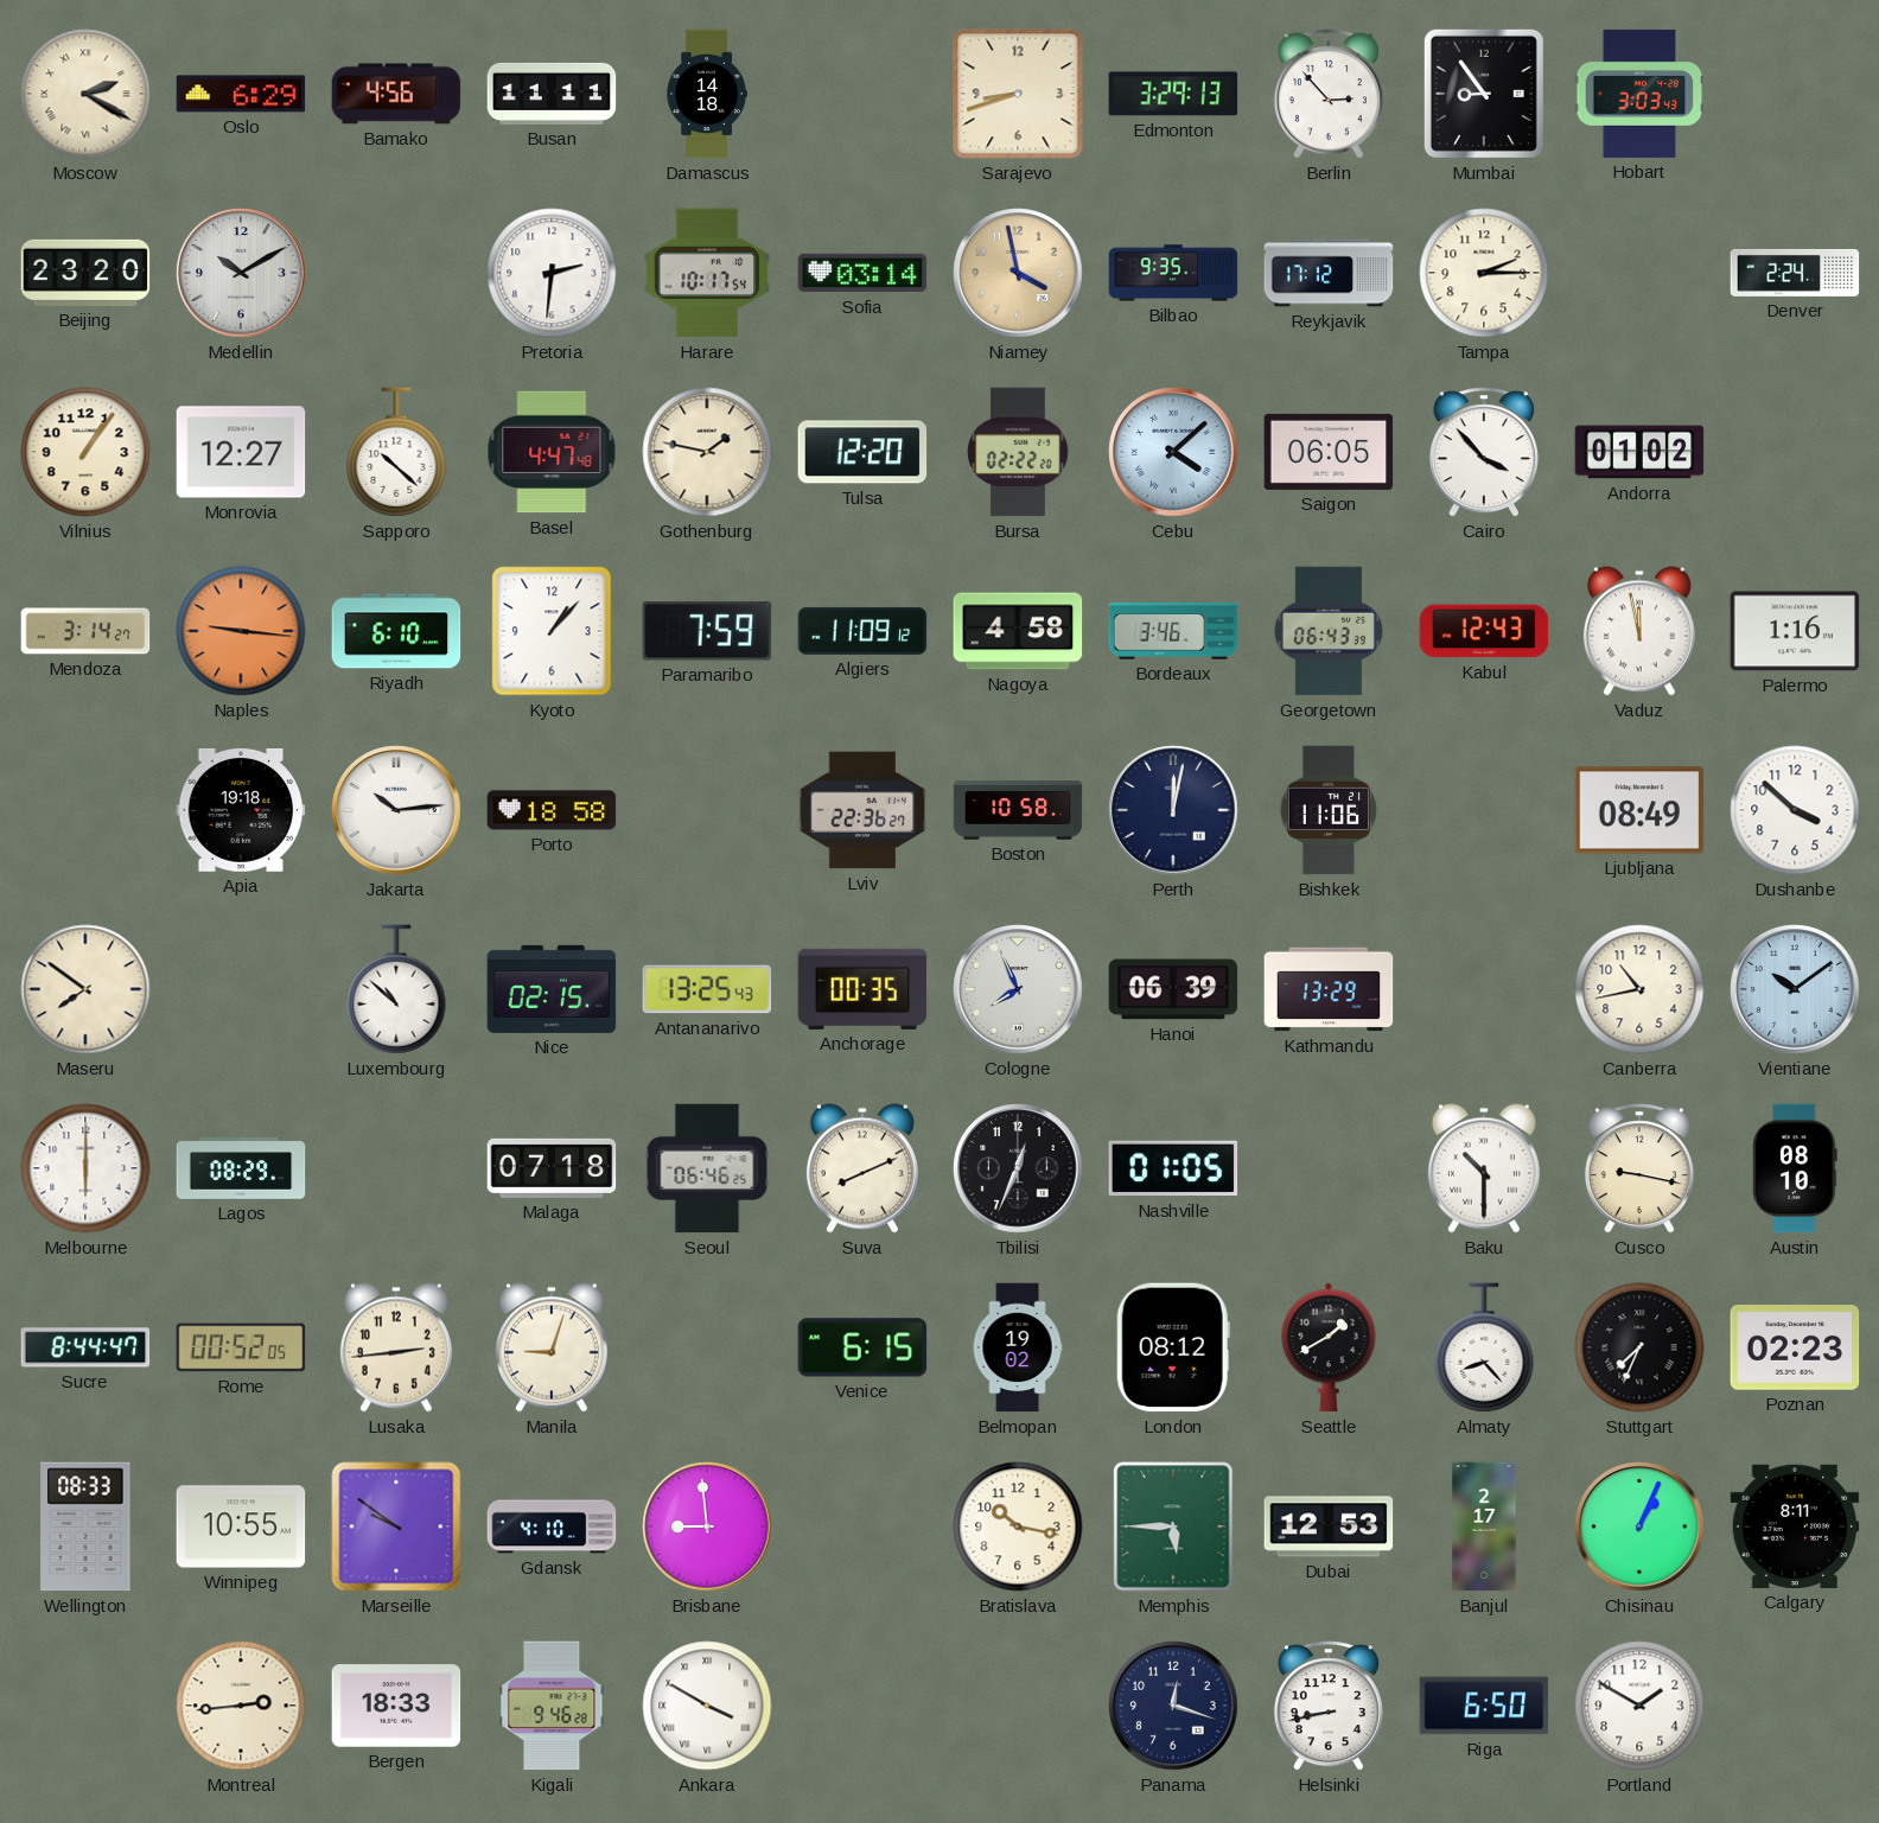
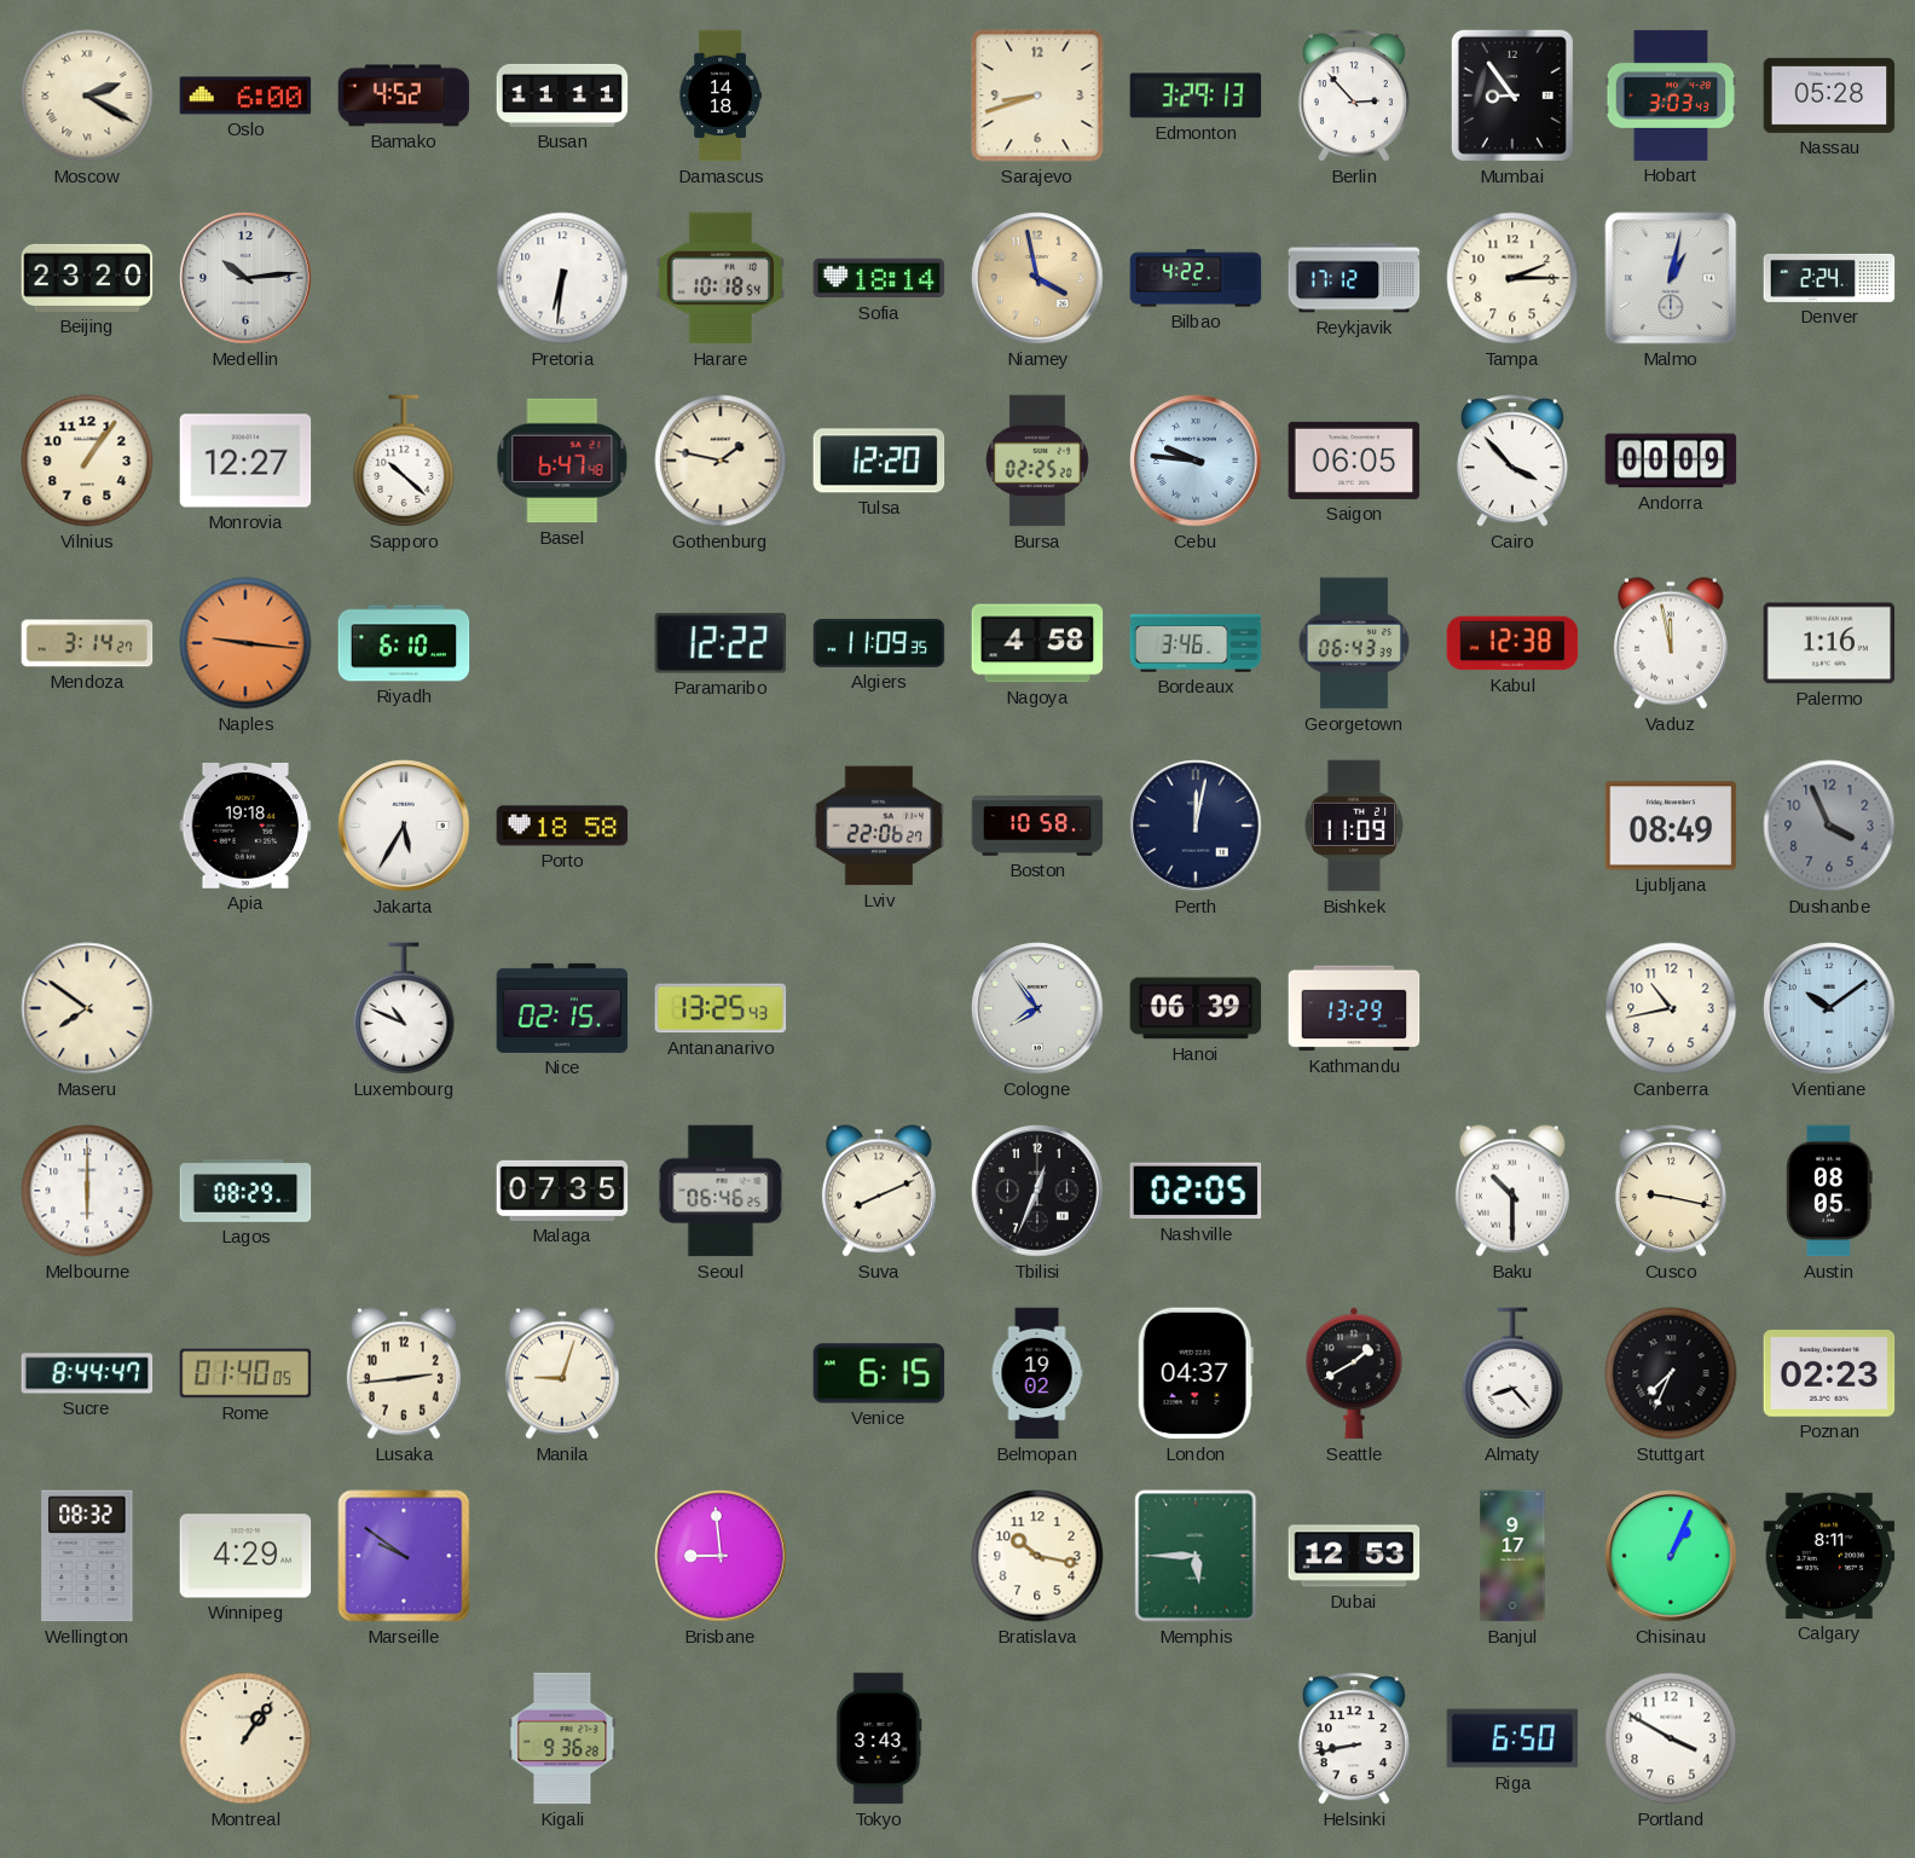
Oslo: 6:29 -> 6:00 (245, 95)
Bamako: 4:56 -> 4:52 (404, 95)
Nassau: none -> 05:28 (1829, 95)
Medellin: 10:10 -> 10:14 (245, 278)
Pretoria: 2:31 -> 6:31 (562, 278)
Harare: 10:17 -> 10:18 (721, 278)
Sofia: 03:14 -> 18:14 (879, 278)
Bilbao: 9:35 -> 4:22 (1196, 278)
Malmo: none -> 1:02 (1671, 278)
Basel: 4:47 -> 6:47 (562, 461)
Bursa: 02:22 -> 02:25 (1037, 461)
Cebu: 4:08 -> 9:46 (1196, 461)
Andorra: 01:02 -> 00:09 (1671, 461)
Kyoto: 1:07 -> none (552, 631)
Paramaribo: 7:59 -> 12:22 (721, 643)
Algiers: 11:09:12 -> 11:09:35 (879, 643)
Kabul: 12:43 -> 12:38 (1512, 643)
Jakarta: 10:14 -> 5:35 (404, 826)
Lviv: 22:36 -> 22:06 (879, 826)
Bishkek: 11:06 -> 11:09 (1354, 826)
Dushanbe: 3:52 -> 3:56 (1829, 826)
Dushanbe dial: white -> grey (1829, 826)
Luxembourg: 10:52 -> 10:49 (404, 1008)
Anchorage: 00:35 -> none (862, 989)
Cologne: 7:56 -> 7:54 (1037, 1008)
Malaga: 07:18 -> 07:35 (562, 1191)
Nashville: 01:05 -> 02:05 (1196, 1191)
Austin: 08:10 -> 08:05 (1829, 1191)
Rome: 00:52 -> 01:40 (245, 1373)
London: 08:12 -> 04:37 (1196, 1373)
Wellington: 08:33 -> 08:32 (87, 1556)
Winnipeg: 10:55 -> 4:29 (245, 1556)
Gdansk: 4:10 -> none (552, 1526)
Banjul: 2:17 -> 9:17 (1512, 1556)
Montreal: 2:44 -> 1:06 (245, 1738)
Bergen: 18:33 -> none (396, 1706)
Kigali: 9:46 -> 9:36 (562, 1738)
Ankara: 3:50 -> none (707, 1706)
Tokyo: none -> 3:43 (879, 1738)
Panama: 12:18 -> none (1173, 1706)
Portland: 1:50 -> 3:50 (1671, 1738)
